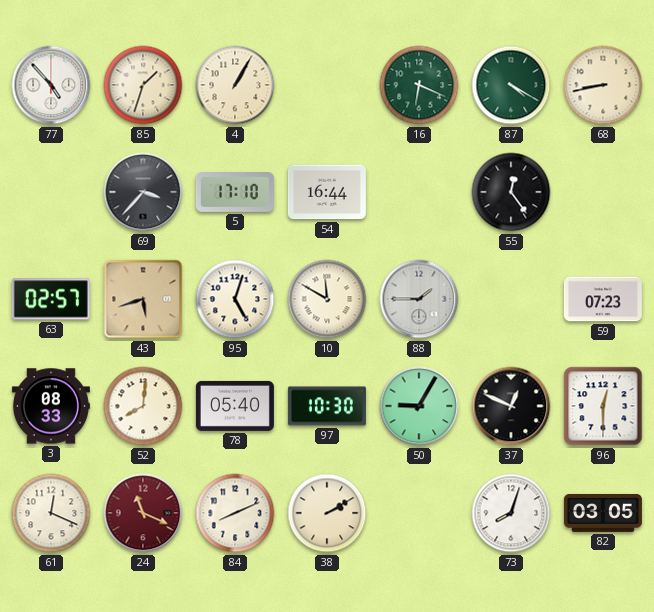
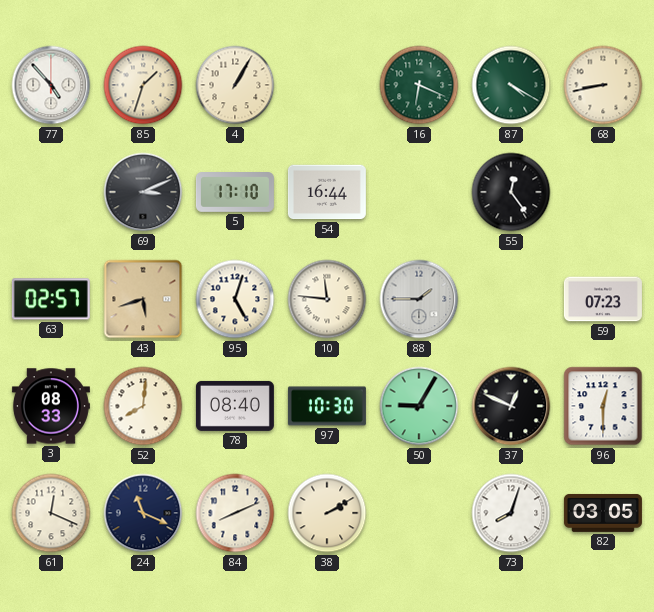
69: 3:37 -> 3:11 (143, 192)
10: 11:50 -> 11:46 (327, 299)
78: 05:40 -> 08:40 (235, 406)
24 dial: burgundy -> navy (143, 513)
